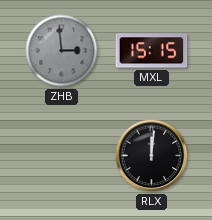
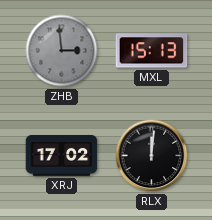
MXL: 15:15 -> 15:13 (152, 51)
XRJ: none -> 17:02 (62, 155)
